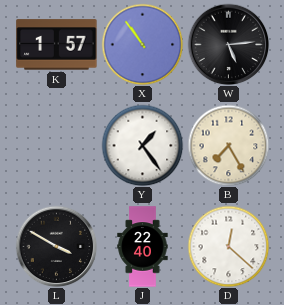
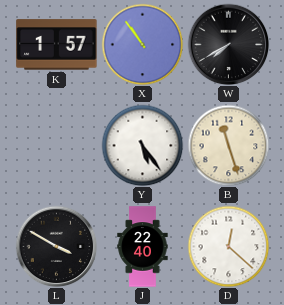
W: 5:14 -> 7:40 (228, 44)
Y: 1:24 -> 5:24 (142, 145)
B: 7:25 -> 11:27 (228, 145)
